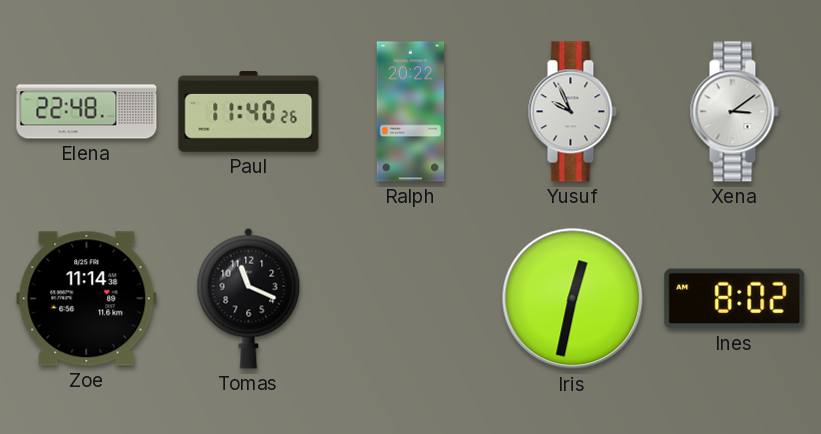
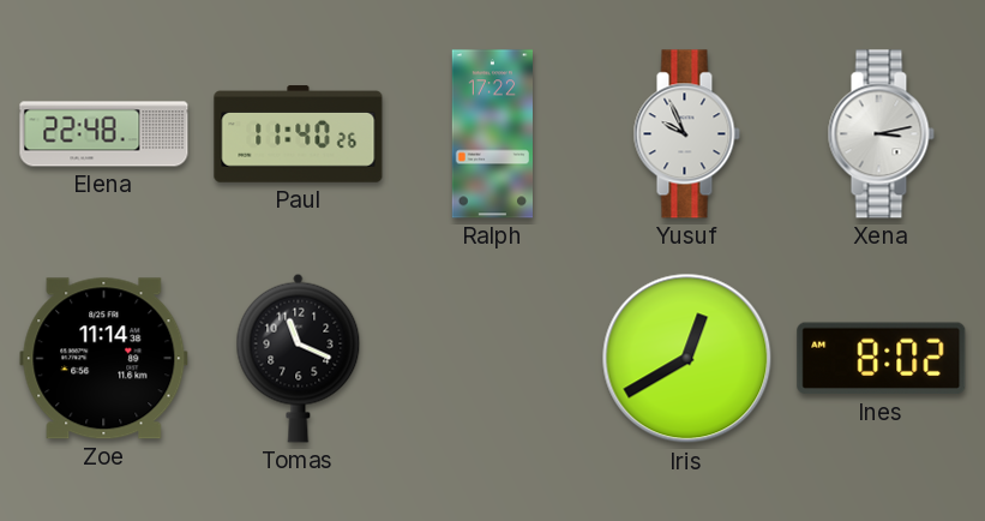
Ralph: 20:22 -> 17:22 (492, 134)
Xena: 3:09 -> 3:13 (881, 134)
Iris: 12:32 -> 12:40 (687, 359)
